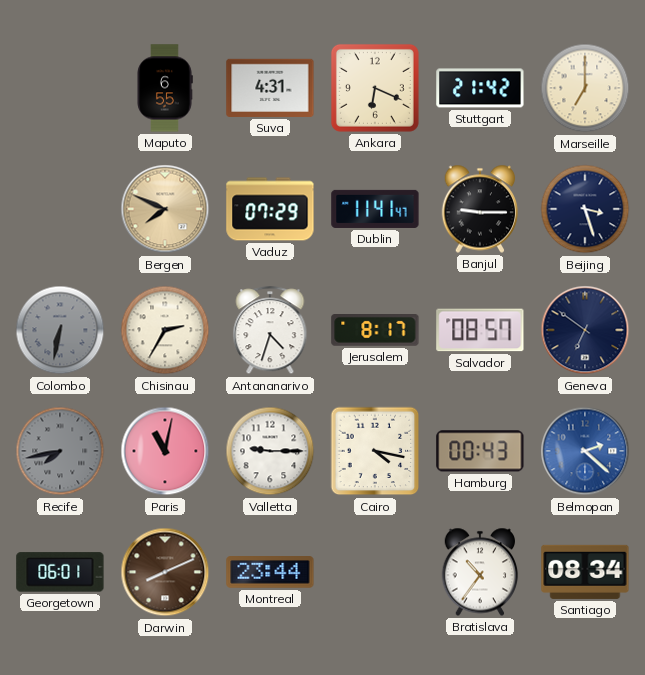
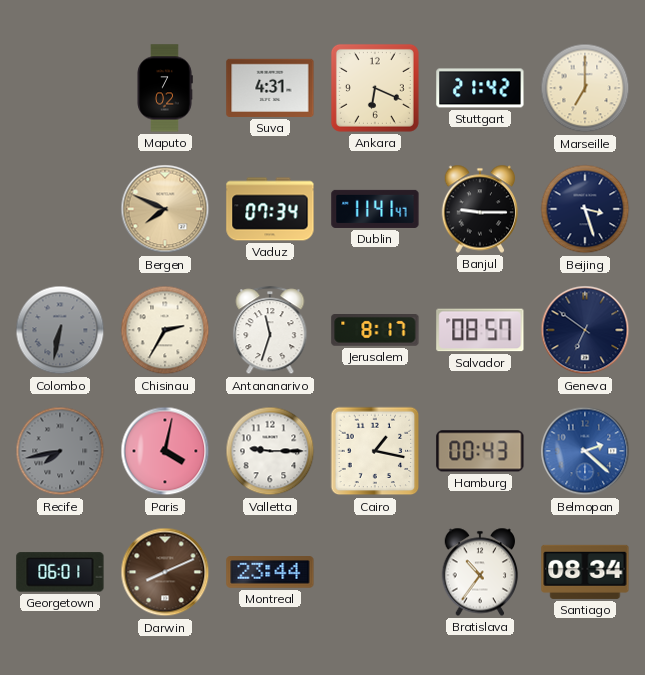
Maputo: 6:55 -> 7:02 (165, 88)
Vaduz: 07:29 -> 07:34 (270, 209)
Antananarivo: 4:33 -> 11:33 (270, 331)
Paris: 11:02 -> 4:02 (165, 451)
Cairo: 4:17 -> 1:17 (375, 451)
